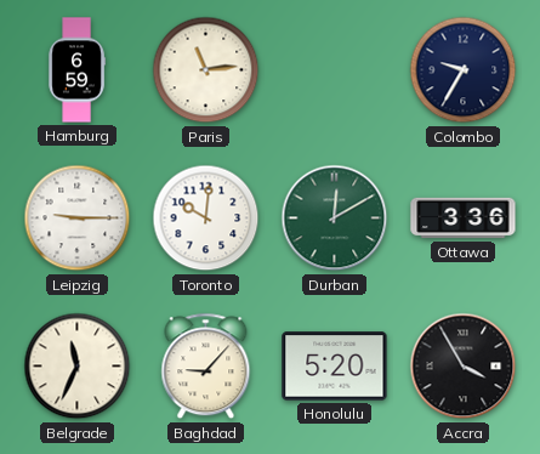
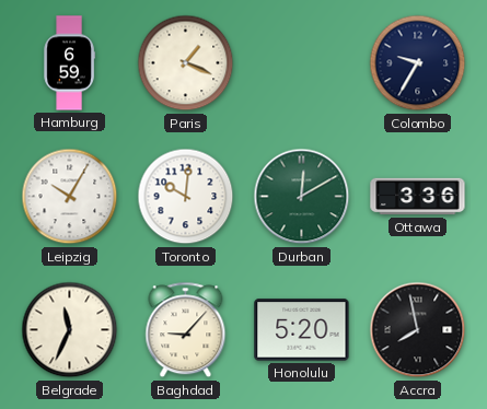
Paris: 11:14 -> 1:19 (186, 63)
Leipzig: 9:15 -> 10:05 (70, 197)
Accra: 3:55 -> 7:58 (418, 330)
